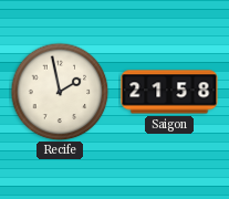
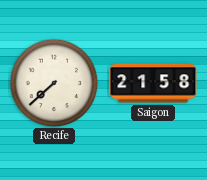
Recife: 1:58 -> 7:38 (54, 83)
